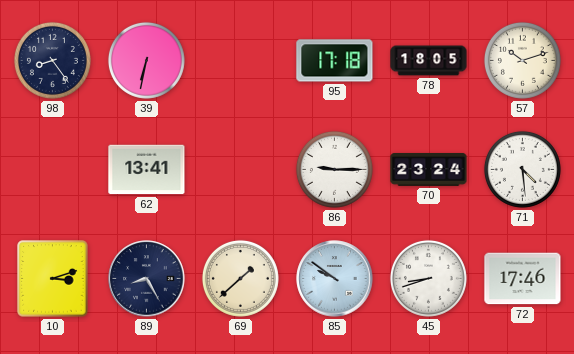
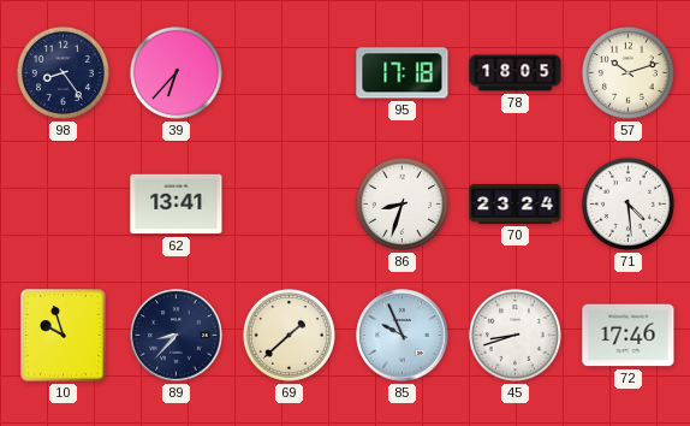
39: 6:32 -> 6:37 (176, 72)
86: 9:15 -> 8:33 (401, 203)
10: 3:12 -> 9:57 (64, 336)
89: 8:25 -> 8:37 (177, 336)
85: 9:51 -> 9:56 (403, 336)
